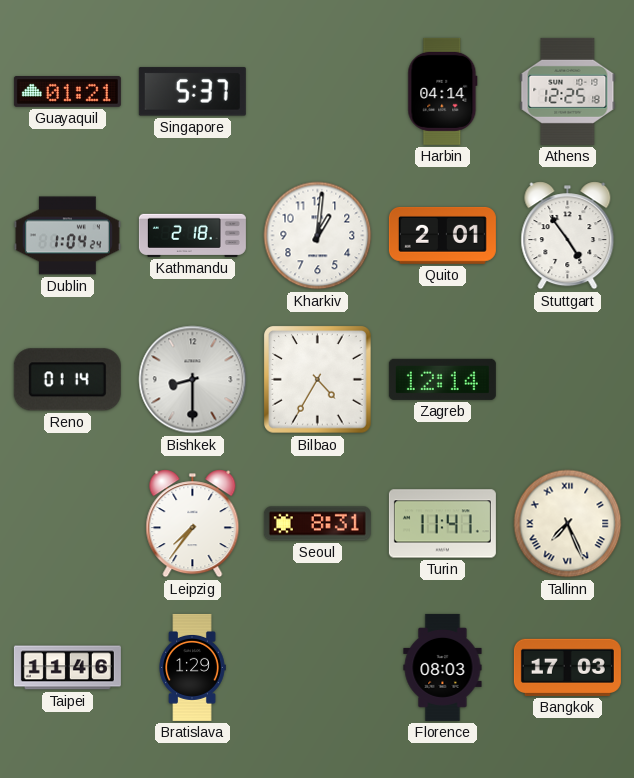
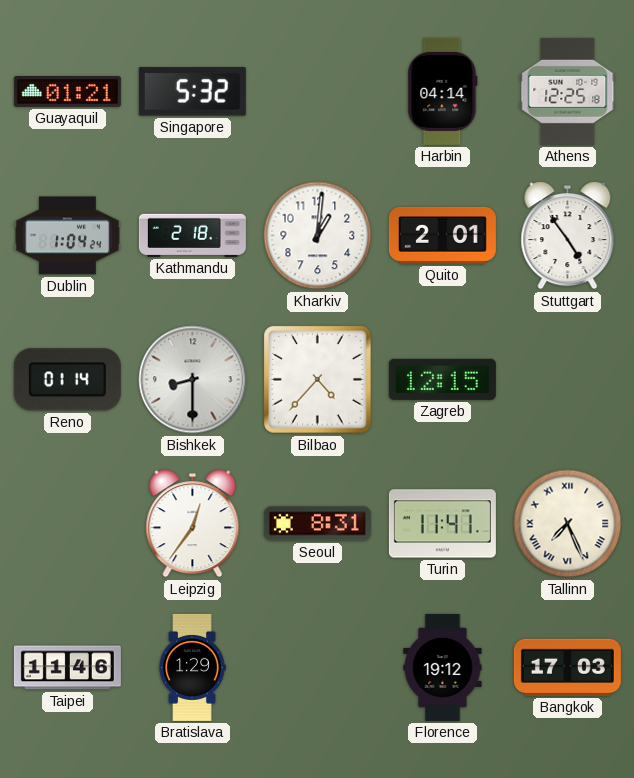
Singapore: 5:37 -> 5:32 (192, 92)
Bilbao: 4:35 -> 4:37 (318, 380)
Zagreb: 12:14 -> 12:15 (442, 379)
Leipzig: 7:36 -> 12:36 (193, 524)
Florence: 08:03 -> 19:12 (443, 667)
